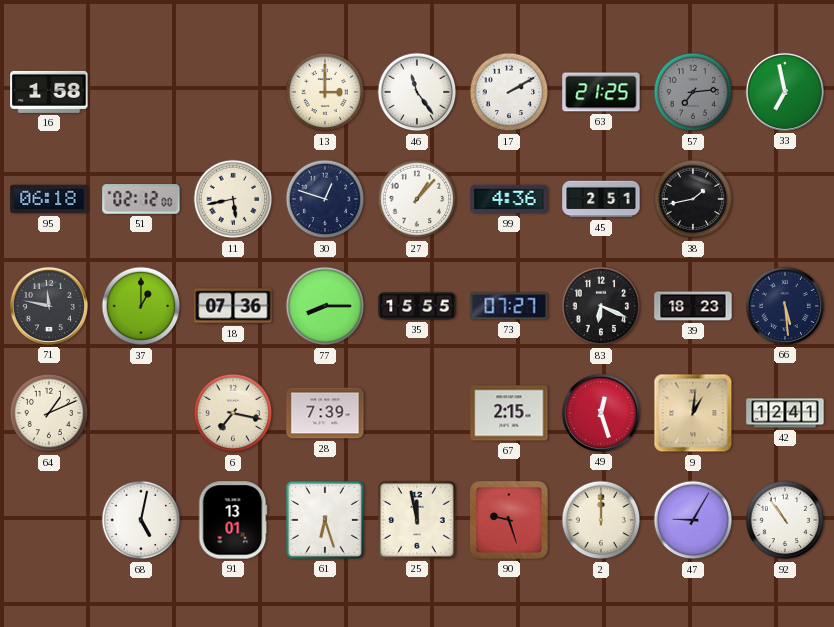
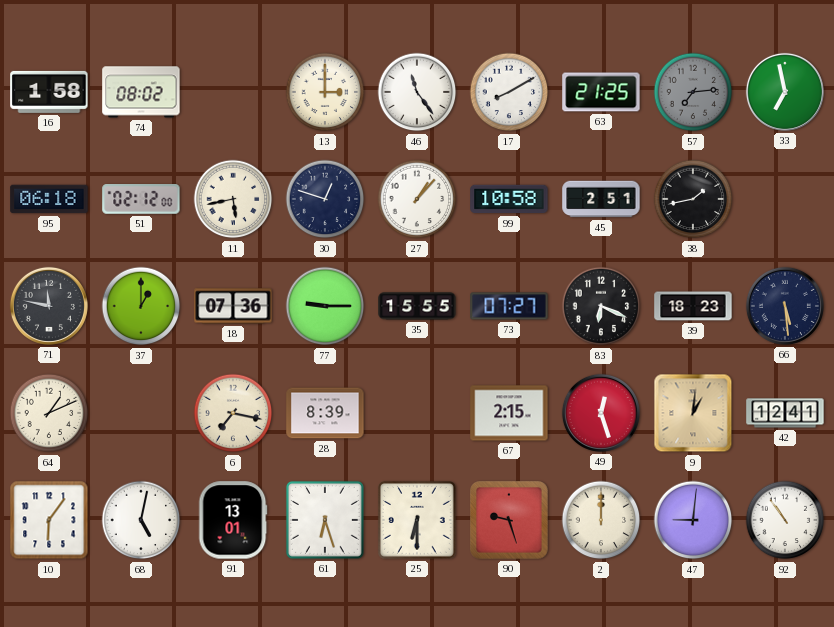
74: none -> 08:02 (141, 92)
17: 2:10 -> 8:10 (509, 92)
99: 4:36 -> 10:58 (509, 199)
77: 8:15 -> 9:15 (325, 306)
28: 7:39 -> 8:39 (325, 413)
10: none -> 6:06 (49, 520)
25: 11:58 -> 6:30 (417, 520)
47: 9:05 -> 9:01 (693, 520)
